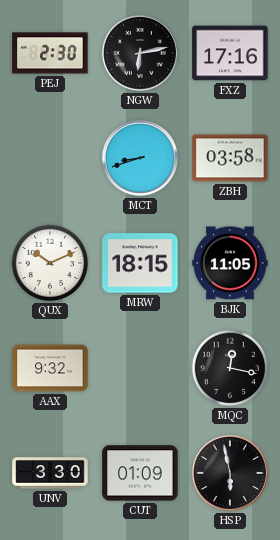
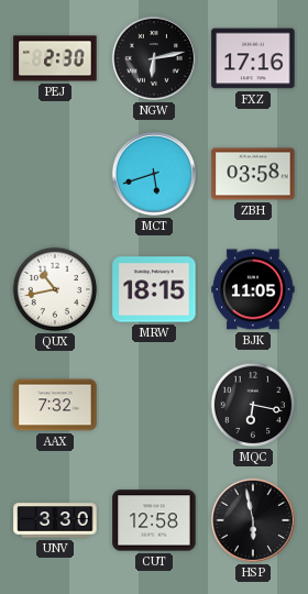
MCT: 8:42 -> 5:42 (154, 174)
QUX: 10:11 -> 10:43 (55, 289)
AAX: 9:32 -> 7:32 (55, 405)
MQC: 12:17 -> 6:17 (253, 405)
CUT: 01:09 -> 12:58 (154, 520)
